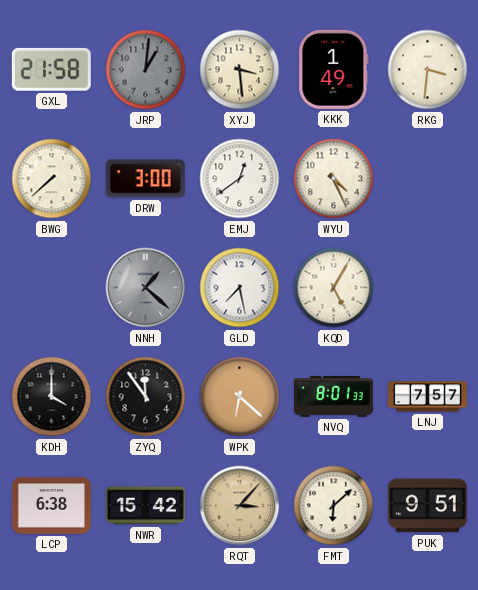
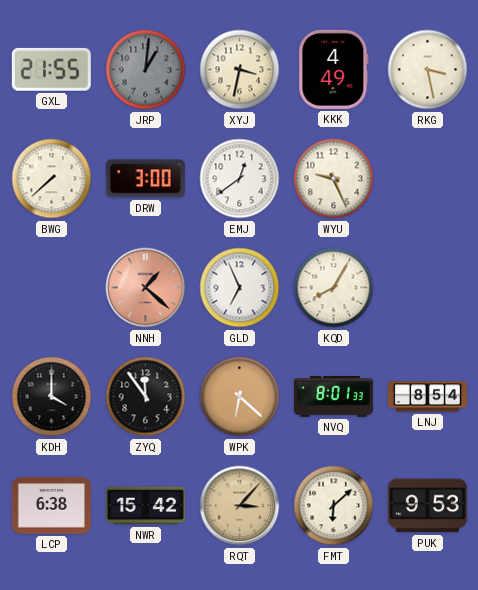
GXL: 21:58 -> 21:55 (51, 69)
XYJ: 3:29 -> 3:32 (240, 70)
KKK: 1:49 -> 4:49 (334, 69)
RKG: 3:31 -> 3:28 (428, 70)
WYU: 4:26 -> 9:26 (334, 179)
NNH dial: grey -> salmon (146, 288)
GLD: 7:28 -> 6:56 (240, 288)
KQD: 5:05 -> 8:05 (334, 288)
LNJ: 7:57 -> 8:54 (427, 397)
PUK: 9:51 -> 9:53 (427, 506)
